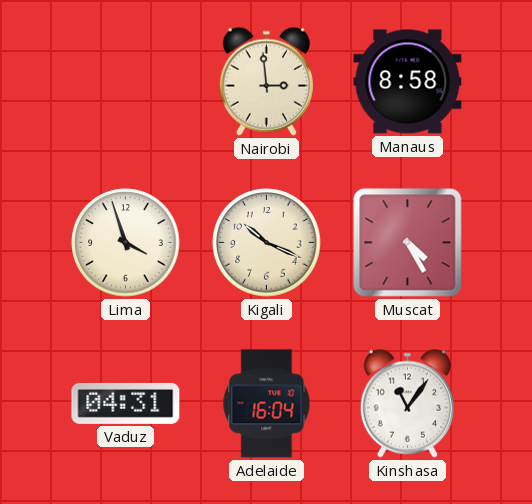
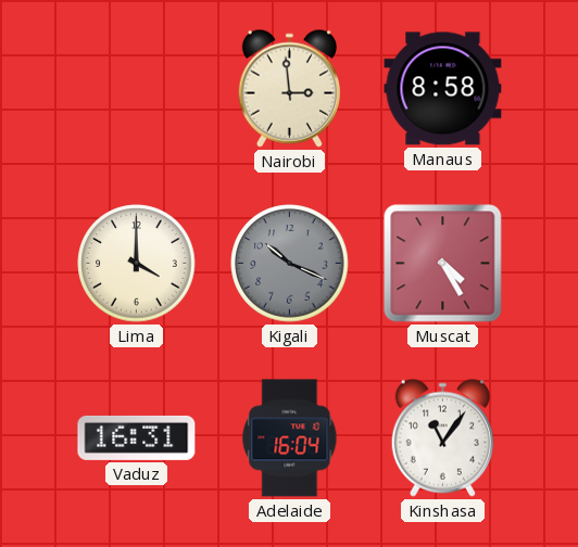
Lima: 3:57 -> 4:00 (137, 264)
Kigali dial: cream -> grey (290, 264)
Vaduz: 04:31 -> 16:31 (137, 437)
